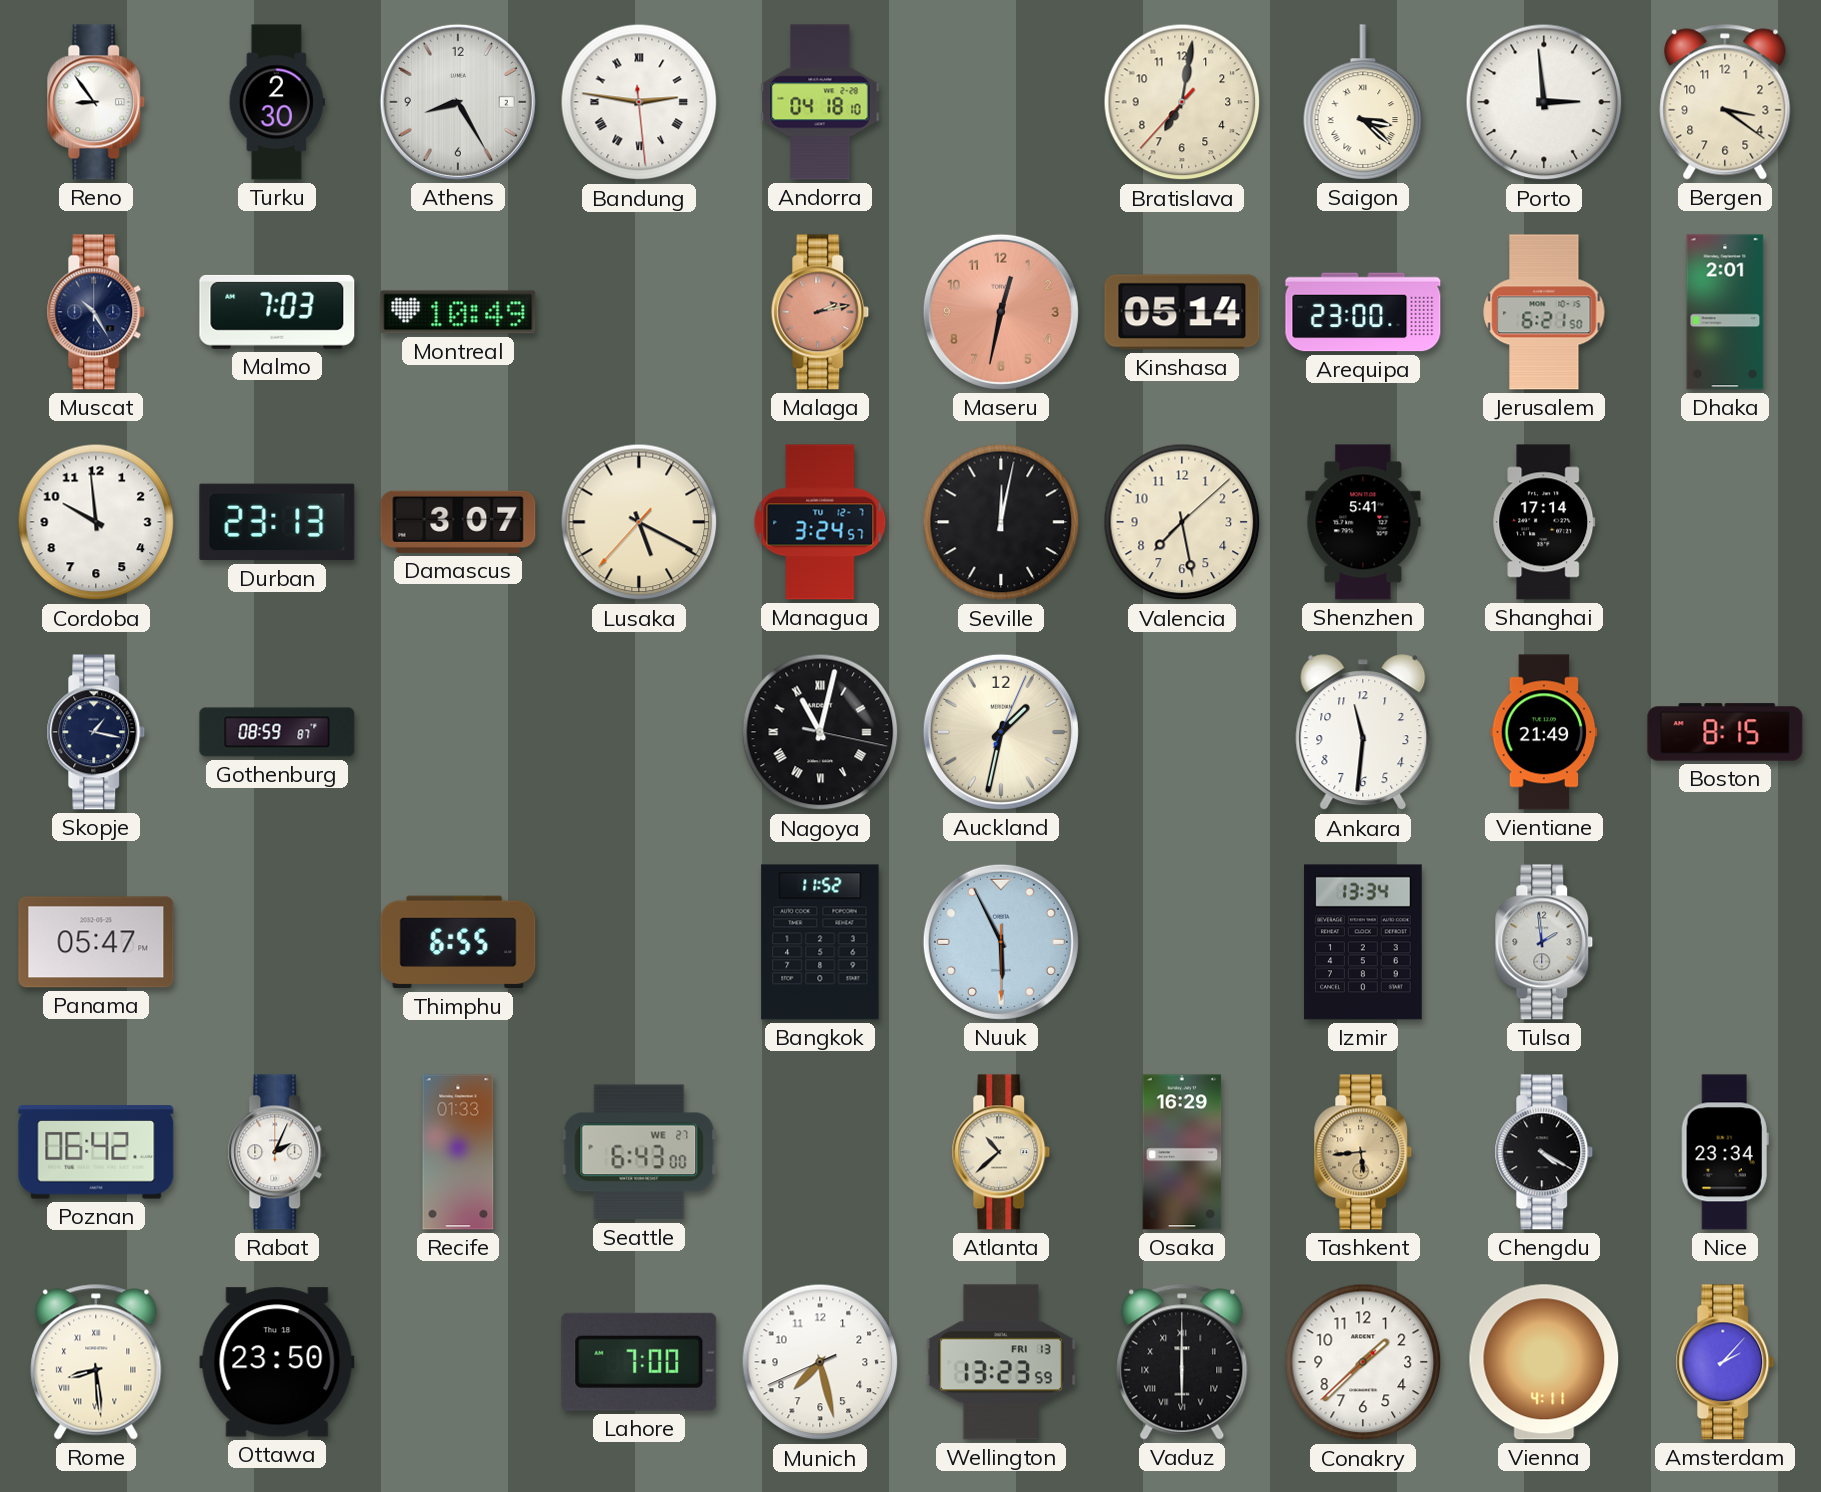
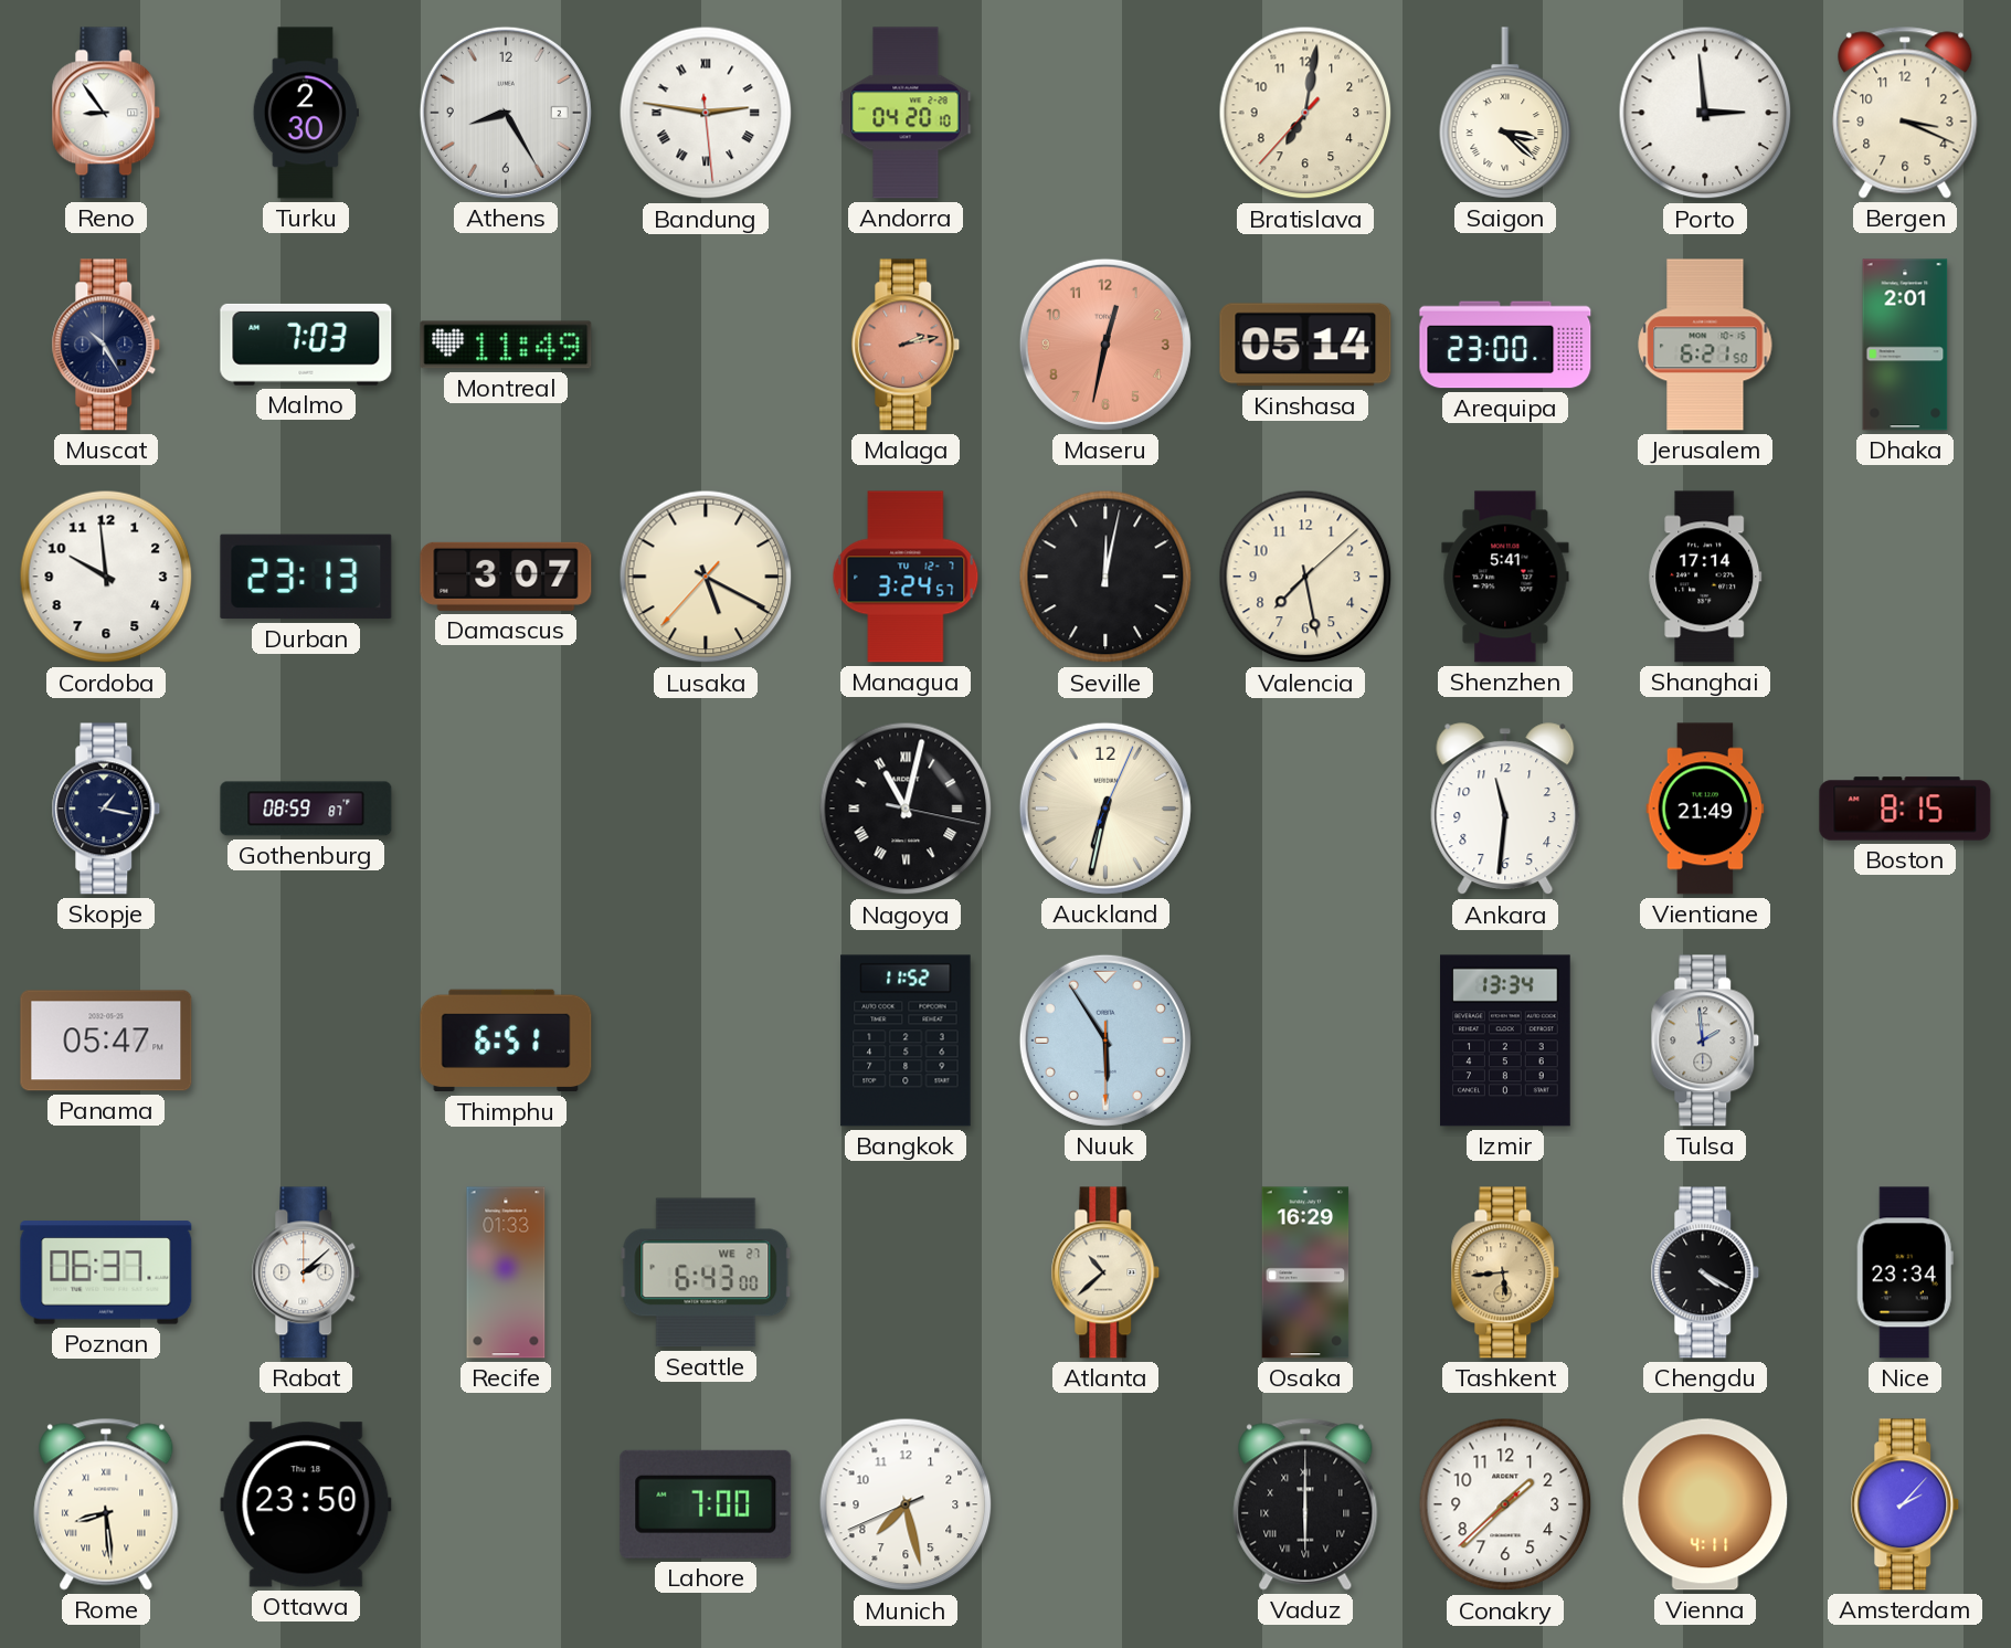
Andorra: 04:18 -> 04:20 (906, 113)
Bergen: 3:21 -> 3:19 (1905, 113)
Montreal: 10:49 -> 11:49 (506, 345)
Auckland: 1:32 -> 6:32 (1105, 809)
Thimphu: 6:55 -> 6:51 (506, 1040)
Nuuk: 5:55 -> 5:54 (1105, 1040)
Poznan: 06:42 -> 06:37 (106, 1272)
Rabat: 2:04 -> 2:08 (306, 1272)
Wellington: 13:23 -> none (1001, 1362)
